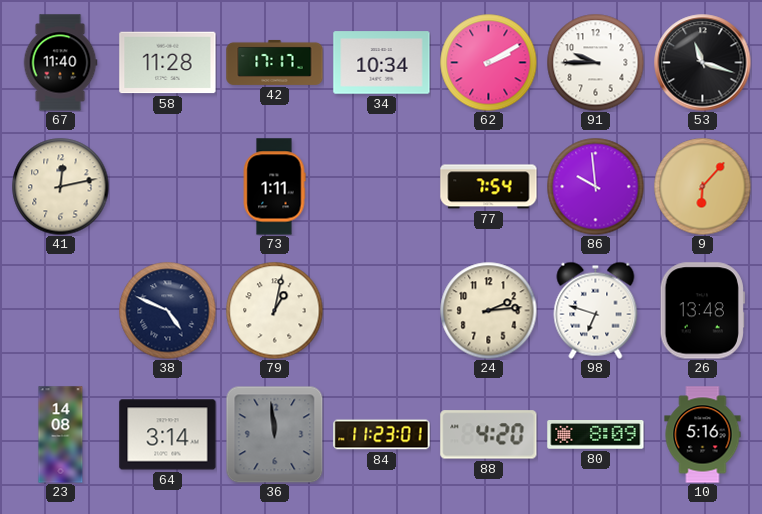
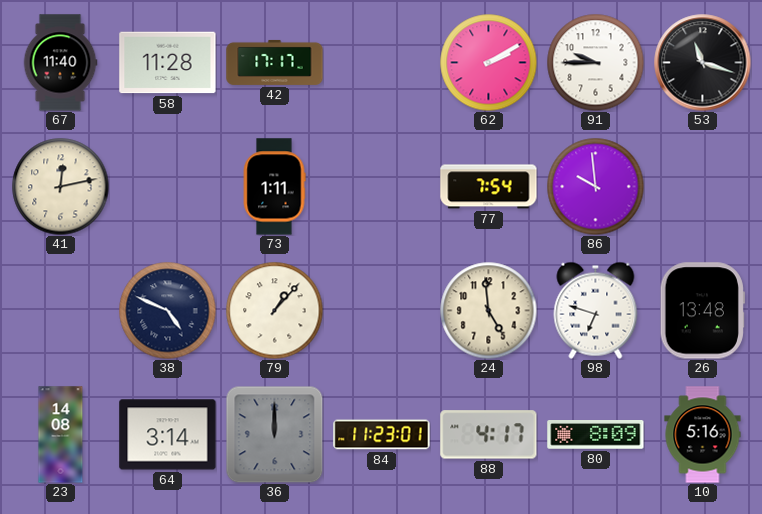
34: 10:34 -> none (382, 63)
9: 6:07 -> none (702, 186)
79: 1:02 -> 1:07 (274, 310)
24: 2:14 -> 4:59 (488, 310)
36: 11:59 -> 12:00 (274, 434)
88: 4:20 -> 4:17 (489, 435)
